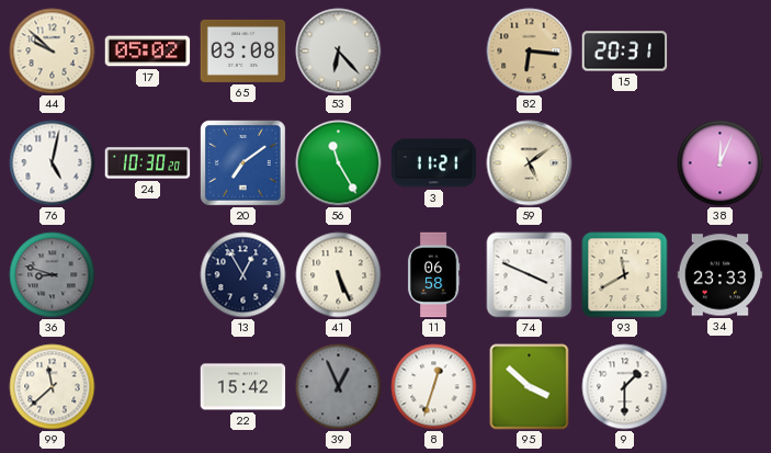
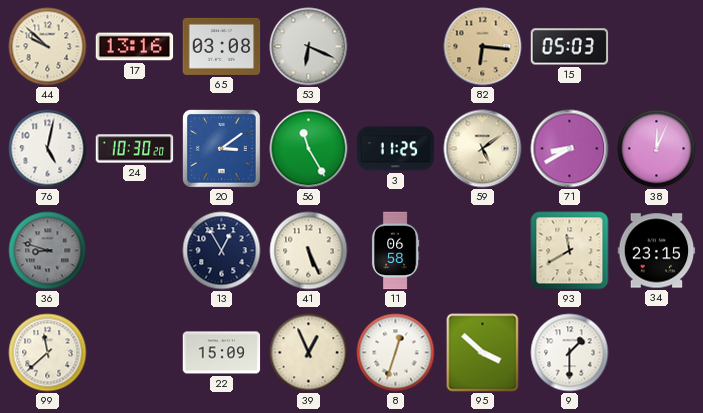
17: 05:02 -> 13:16 (135, 47)
53: 6:23 -> 6:19 (309, 47)
15: 20:31 -> 05:03 (570, 47)
20: 7:09 -> 3:09 (222, 149)
3: 11:21 -> 11:25 (396, 149)
71: none -> 8:40 (570, 149)
74: 3:49 -> none (530, 275)
34: 23:33 -> 23:15 (657, 251)
22: 15:42 -> 15:09 (222, 353)
39 dial: grey -> cream (309, 353)
